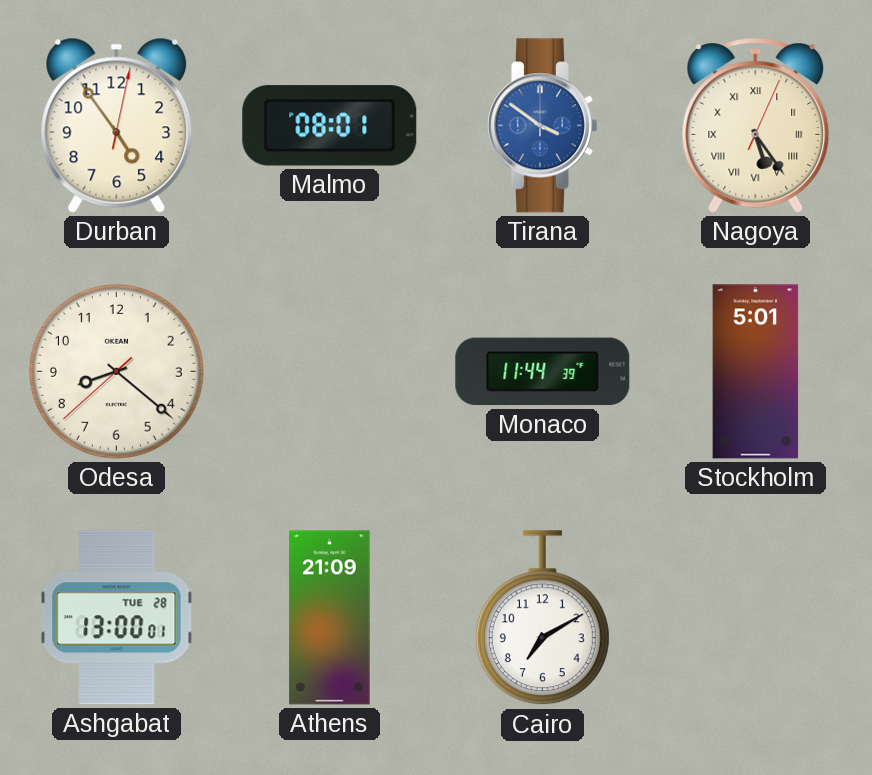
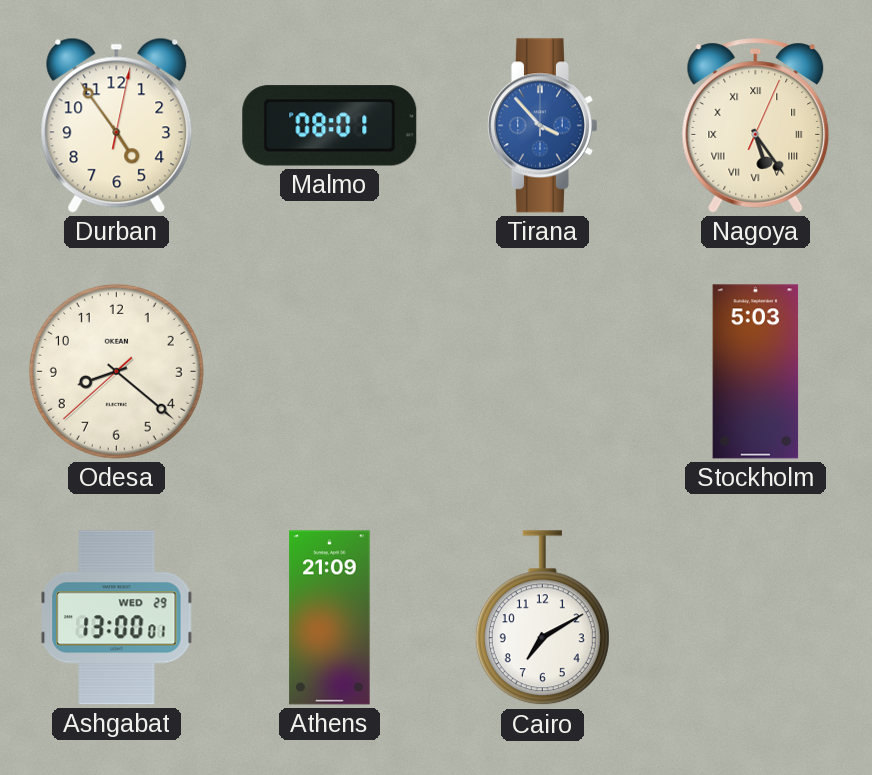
Tirana: 3:51 -> 3:53 (542, 126)
Monaco: 11:44 -> none (543, 372)
Stockholm: 5:01 -> 5:03 (756, 372)
Ashgabat date: TUE 28 -> WED 29 (117, 618)
